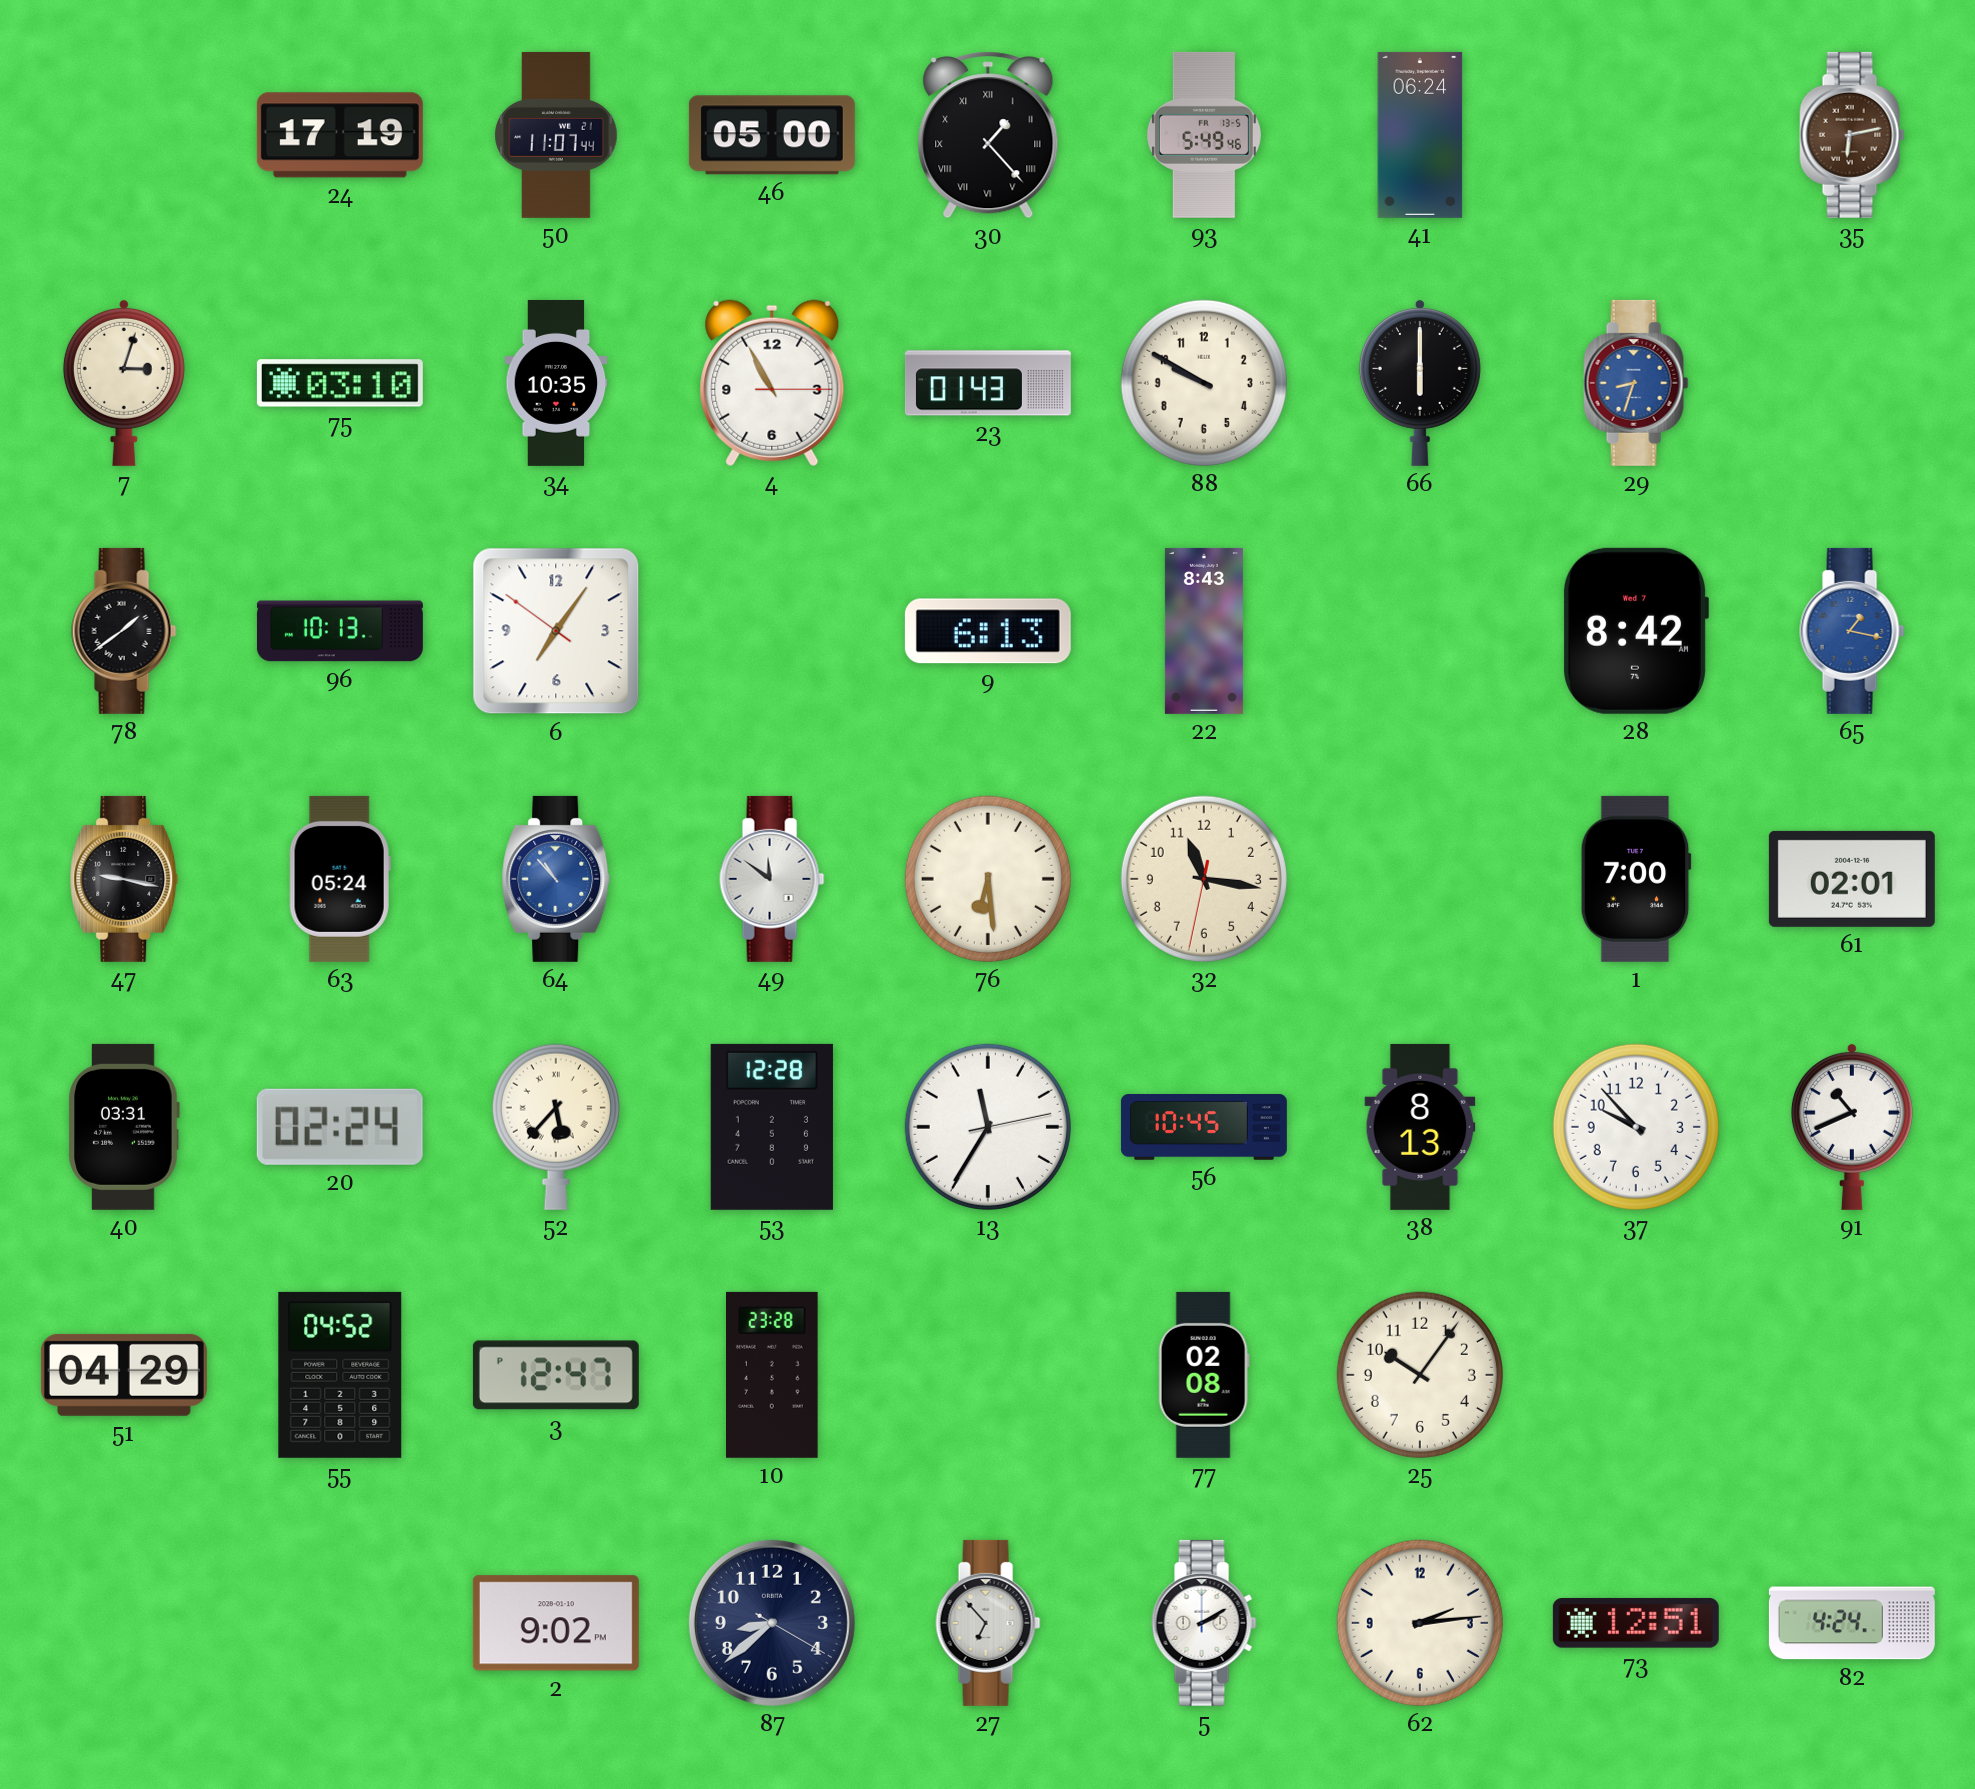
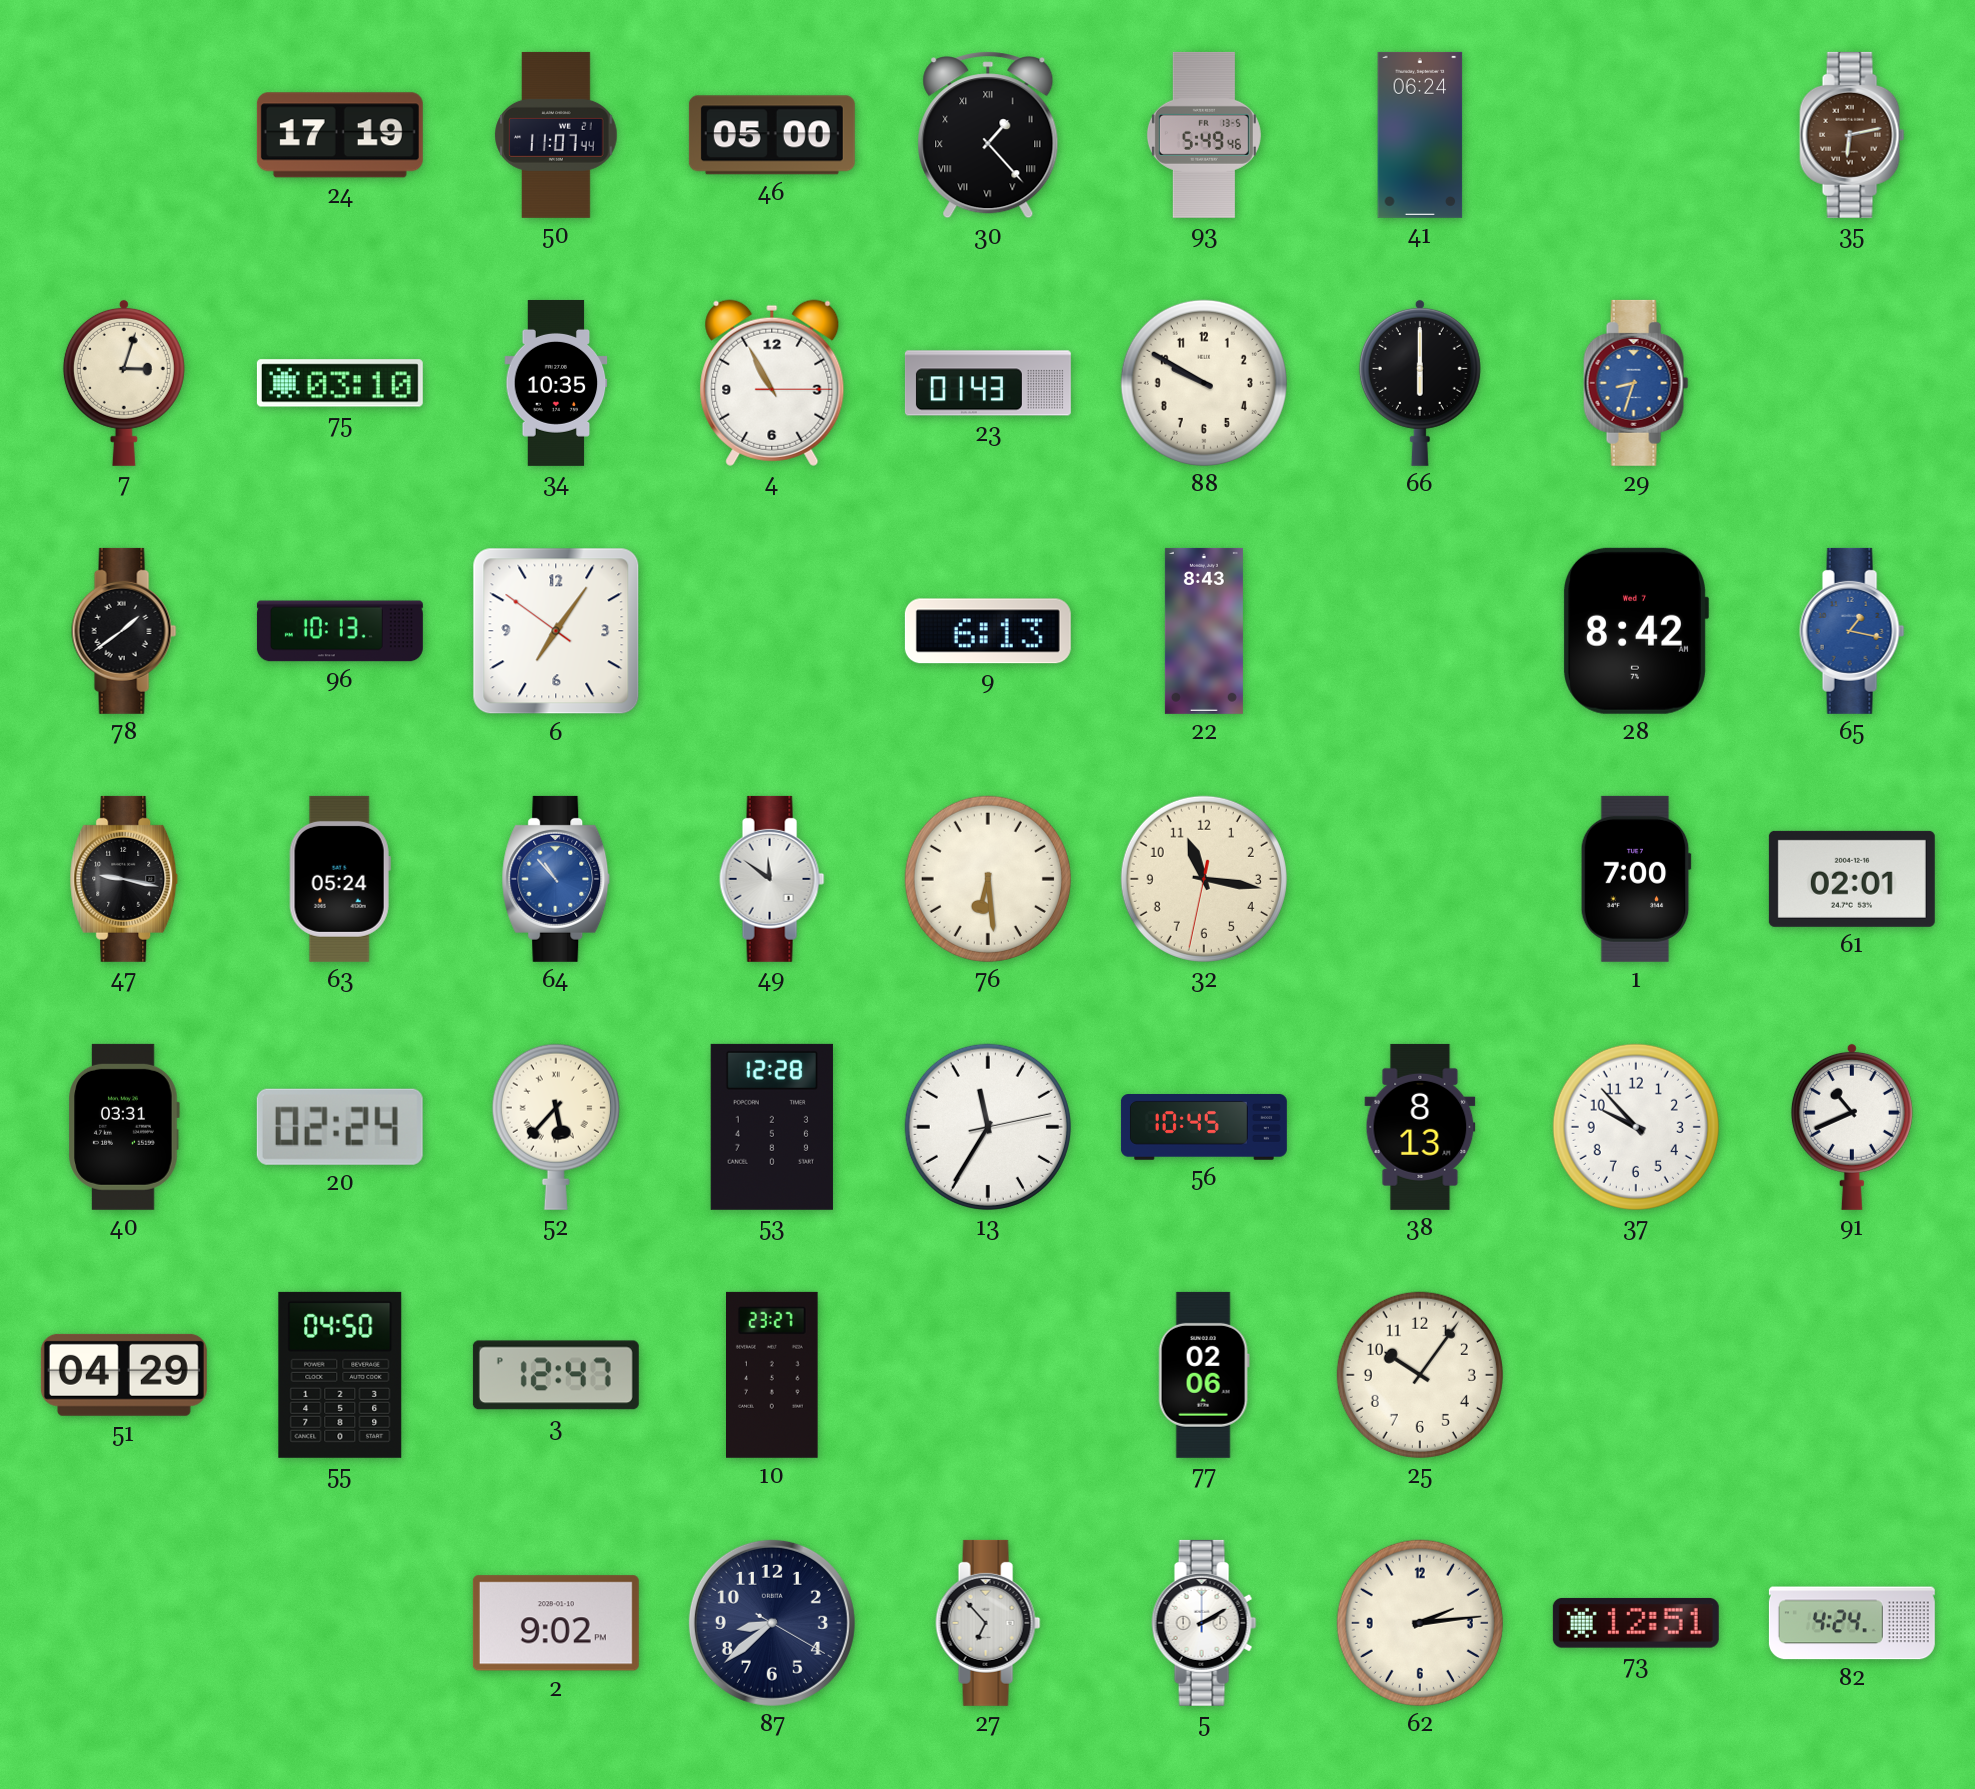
55: 04:52 -> 04:50 (340, 1375)
10: 23:28 -> 23:27 (773, 1375)
77: 02:08 -> 02:06 (1204, 1375)
